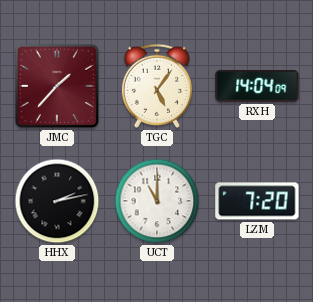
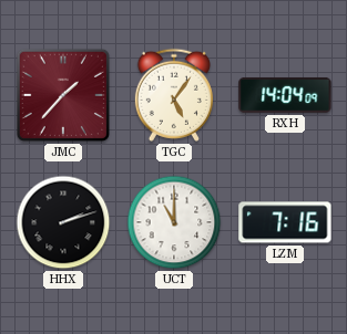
HHX: 2:13 -> 2:12 (63, 222)
LZM: 7:20 -> 7:16 (285, 222)
